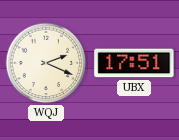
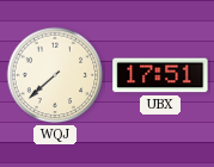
WQJ: 2:19 -> 7:38 (55, 75)
